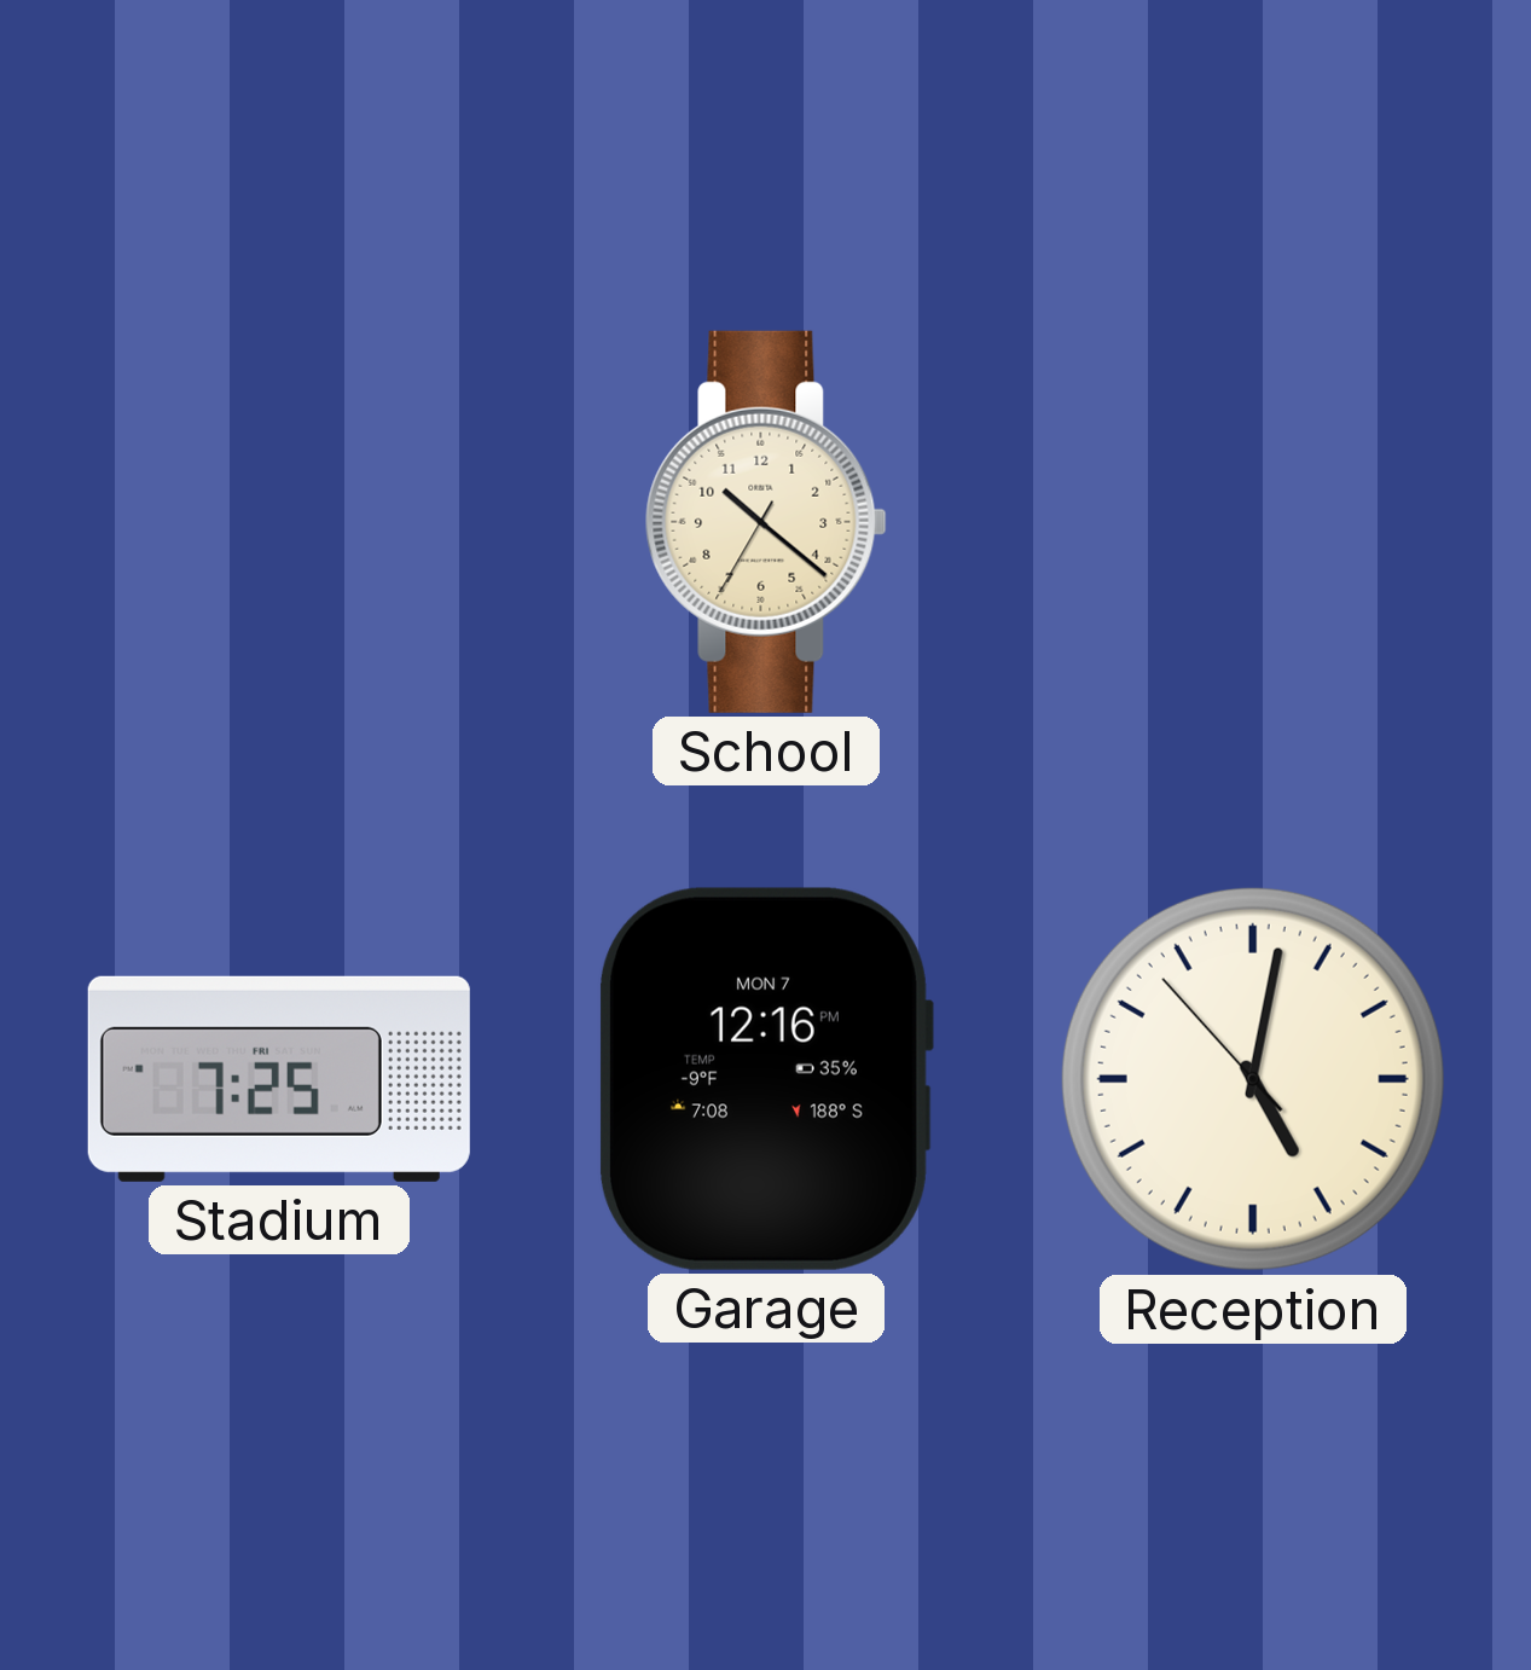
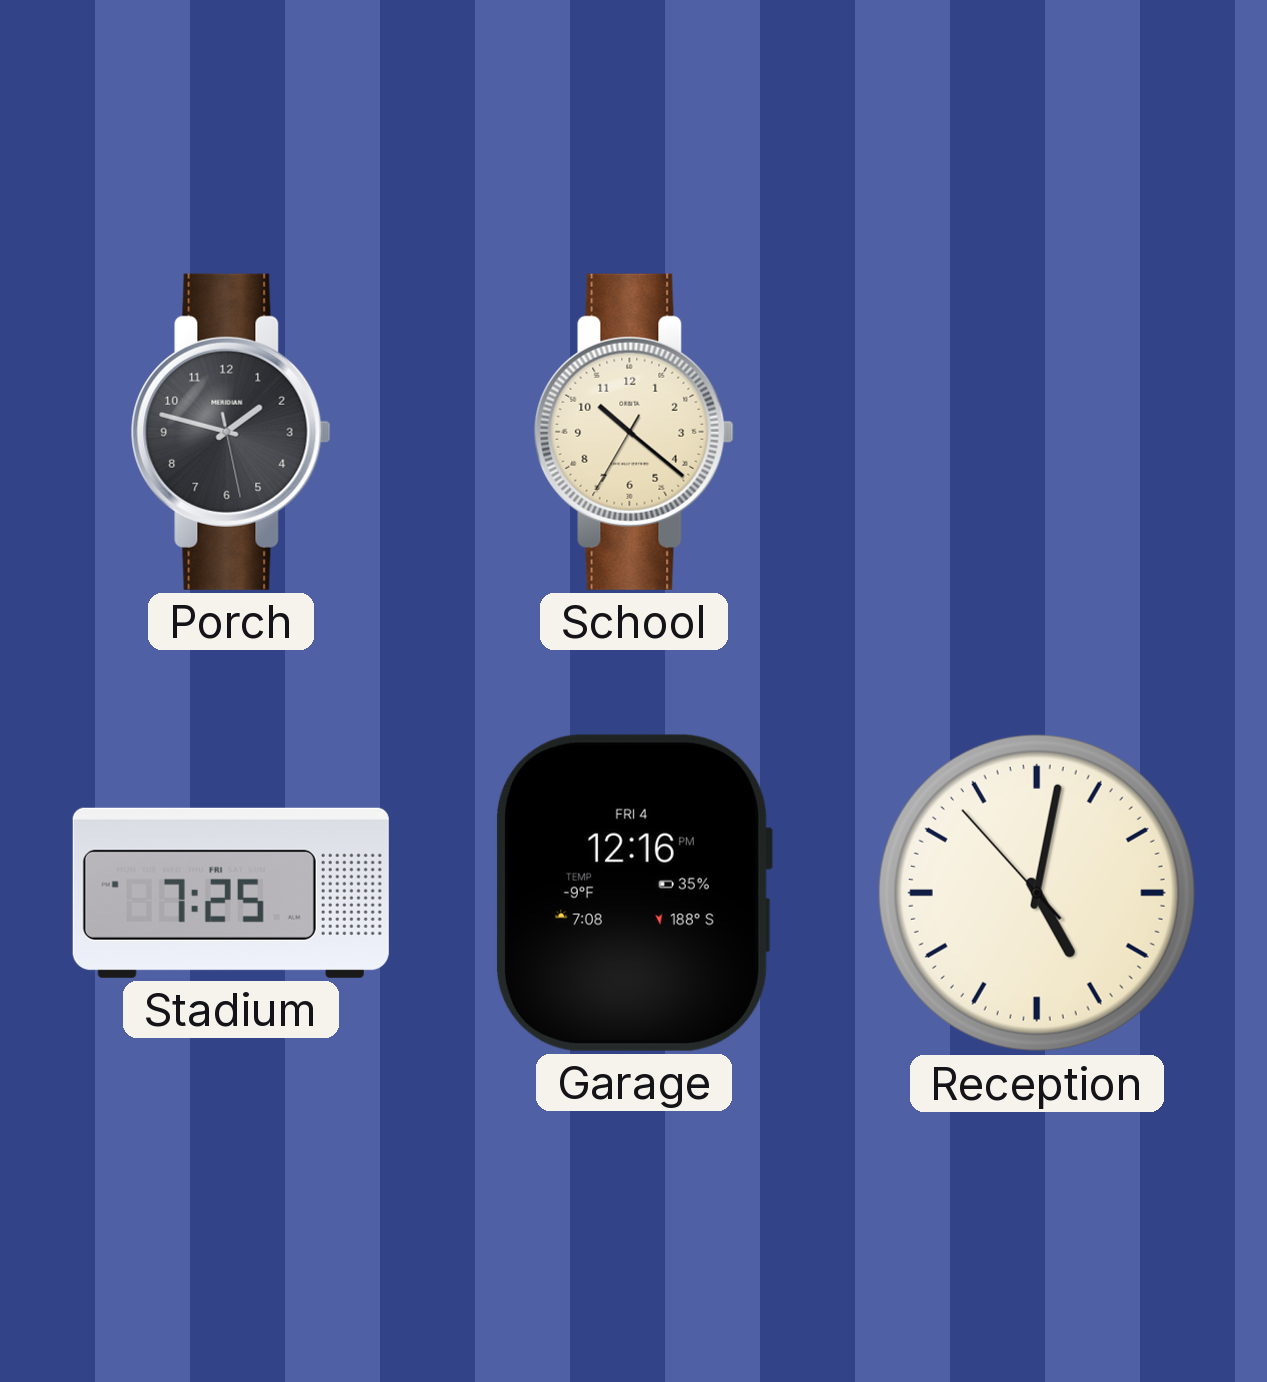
Porch: none -> 1:47 (231, 432)
Garage date: MON 7 -> FRI 4 (634, 893)
